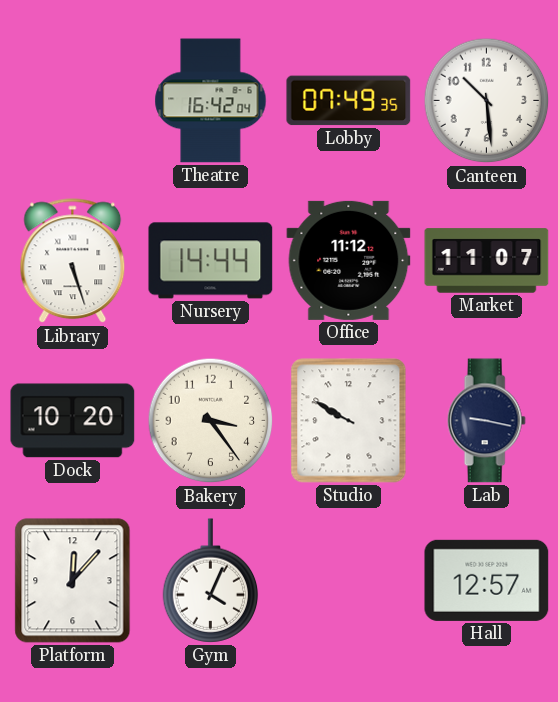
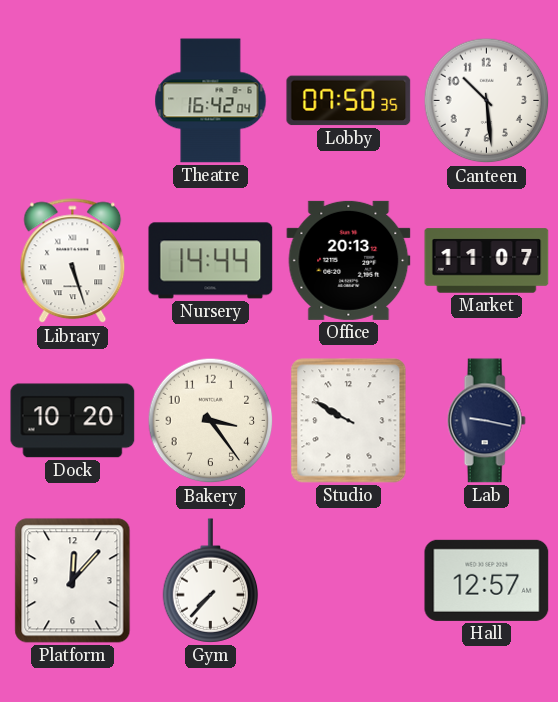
Lobby: 07:49 -> 07:50 (349, 101)
Office: 11:12 -> 20:13 (349, 260)
Gym: 4:04 -> 7:37 (211, 581)
